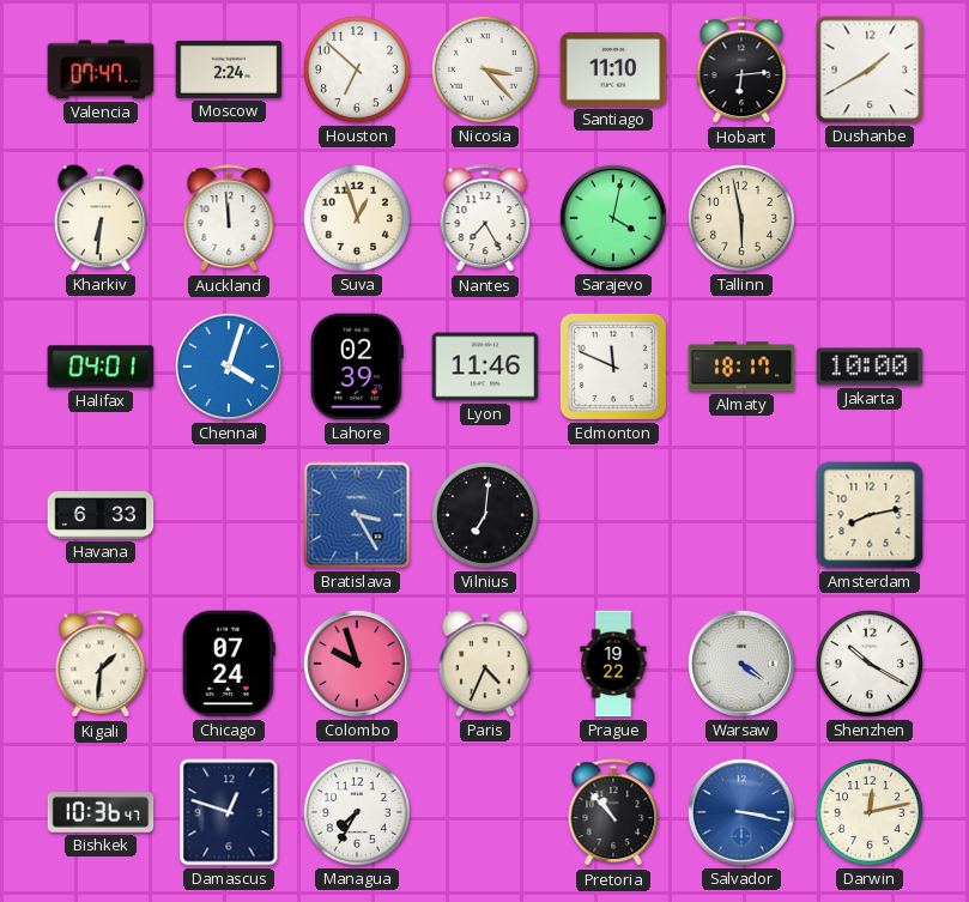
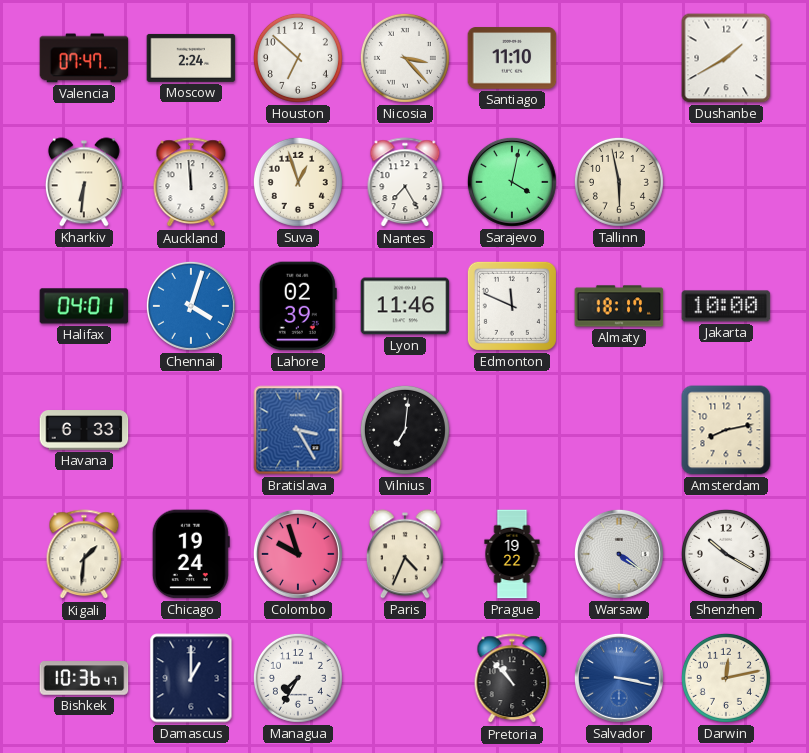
Hobart: 6:14 -> none (741, 71)
Chicago: 07:24 -> 19:24 (191, 554)
Damascus: 12:48 -> 1:00 (191, 678)
